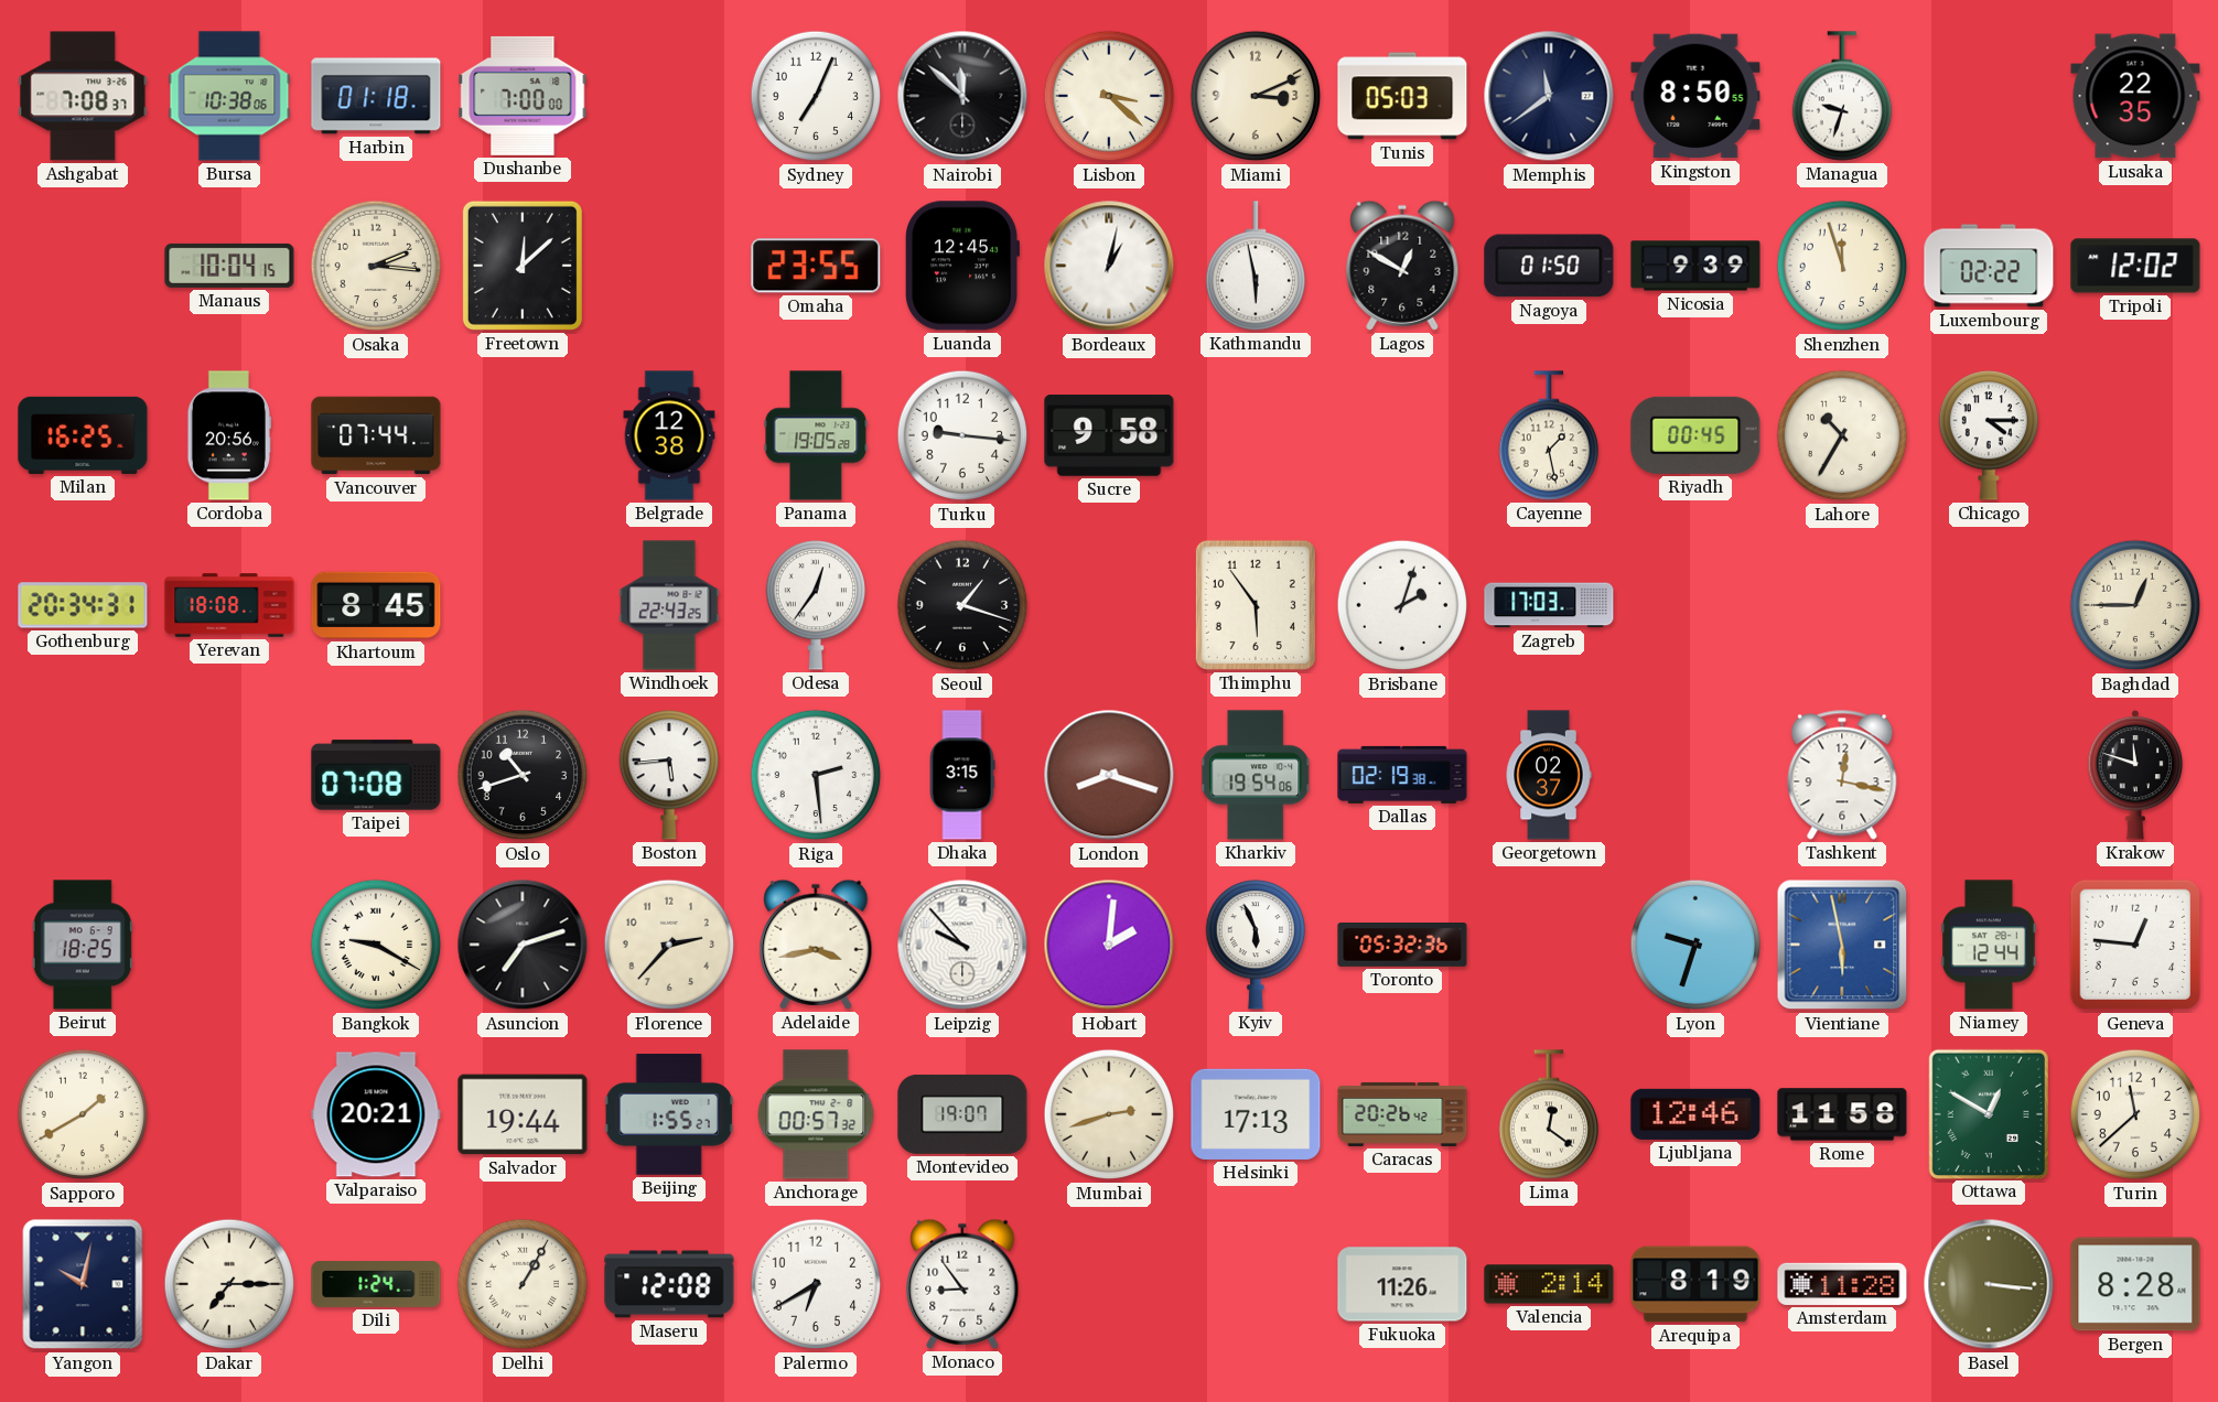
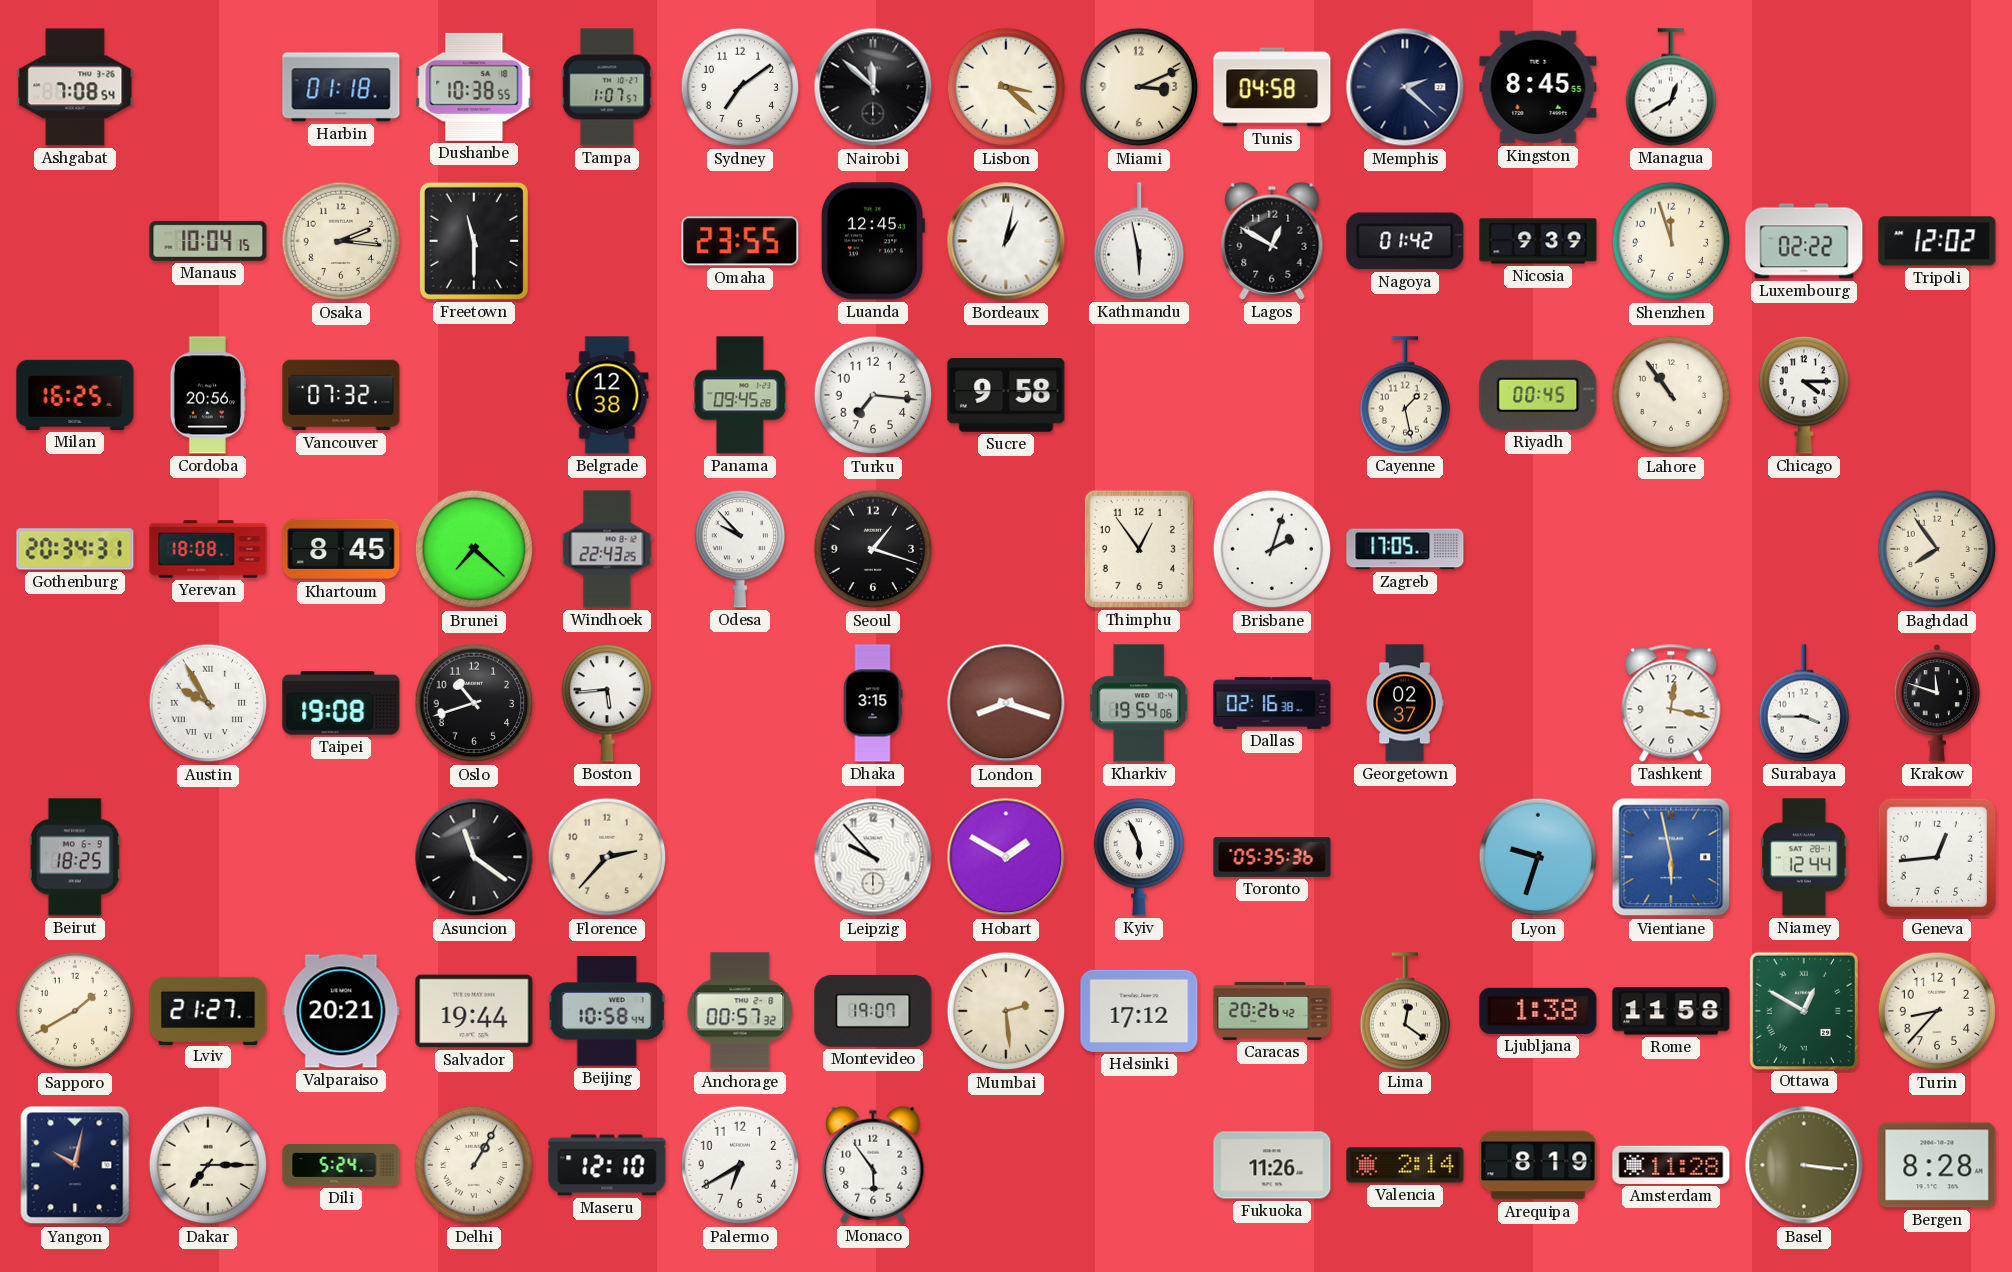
Ashgabat: 7:08:37 -> 7:08:54 (75, 87)
Bursa: 10:38 -> none (229, 96)
Dushanbe: 7:00 -> 10:38 (474, 87)
Tampa: none -> 1:07 (607, 87)
Sydney: 7:04 -> 7:09 (740, 87)
Tunis: 05:03 -> 04:58 (1272, 87)
Memphis: 11:39 -> 2:22 (1405, 87)
Kingston: 8:50 -> 8:45 (1538, 87)
Managua: 9:33 -> 12:40 (1670, 87)
Lusaka: 22:35 -> none (2135, 96)
Freetown: 12:08 -> 11:30 (474, 241)
Nagoya: 01:50 -> 01:42 (1405, 241)
Vancouver: 07:44 -> 07:32 (341, 395)
Panama: 19:05 -> 09:45 (740, 395)
Turku: 9:16 -> 7:16 (873, 395)
Lahore: 10:35 -> 10:54 (1671, 395)
Brunei: none -> 7:22 (474, 549)
Odesa: 12:36 -> 9:53 (739, 549)
Thimphu: 5:54 -> 12:54 (1139, 549)
Zagreb: 17:03 -> 17:05 (1405, 549)
Baghdad: 12:45 -> 7:54 (1937, 549)
Austin: none -> 9:55 (208, 703)
Taipei: 07:08 -> 19:08 (341, 703)
Riga: 2:29 -> none (816, 775)
Dallas: 02:19 -> 02:16 (1272, 703)
Surabaya: none -> 3:45 (1803, 703)
Bangkok: 9:20 -> none (376, 945)
Asuncion: 7:12 -> 11:21 (474, 857)
Adelaide: 3:43 -> none (816, 945)
Hobart: 2:01 -> 1:50 (1006, 857)
Toronto: 05:32 -> 05:35 (1272, 858)
Geneva: 12:46 -> 12:44 (1937, 857)
Lviv: none -> 21:27 (208, 1010)
Beijing: 1:55 -> 10:58 (607, 1011)
Mumbai: 2:42 -> 2:29 (1006, 1011)
Helsinki: 17:13 -> 17:12 (1139, 1011)
Ljubljana: 12:46 -> 1:38 (1538, 1011)
Turin: 11:38 -> 8:37 (1937, 1011)
Dili: 1:24 -> 5:24 (341, 1165)
Maseru: 12:08 -> 12:10 (607, 1165)
Monaco: 8:54 -> 5:54 (873, 1165)
